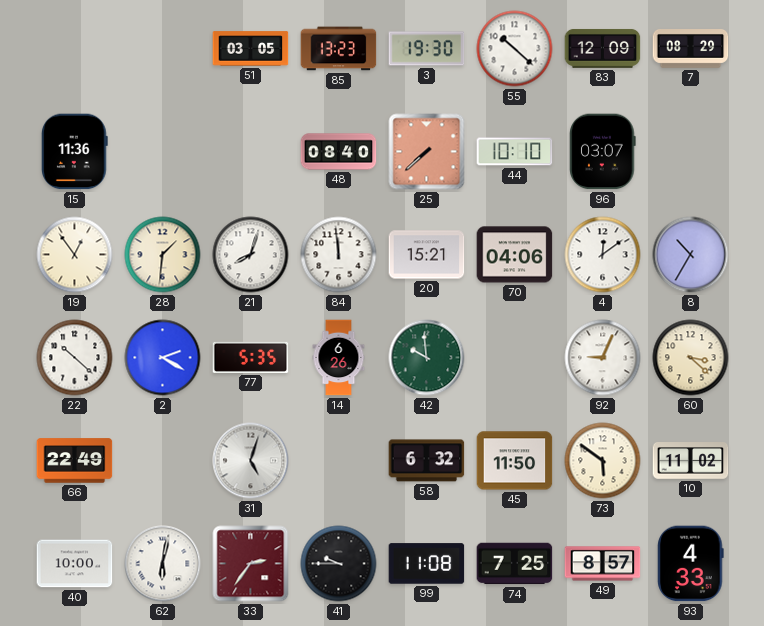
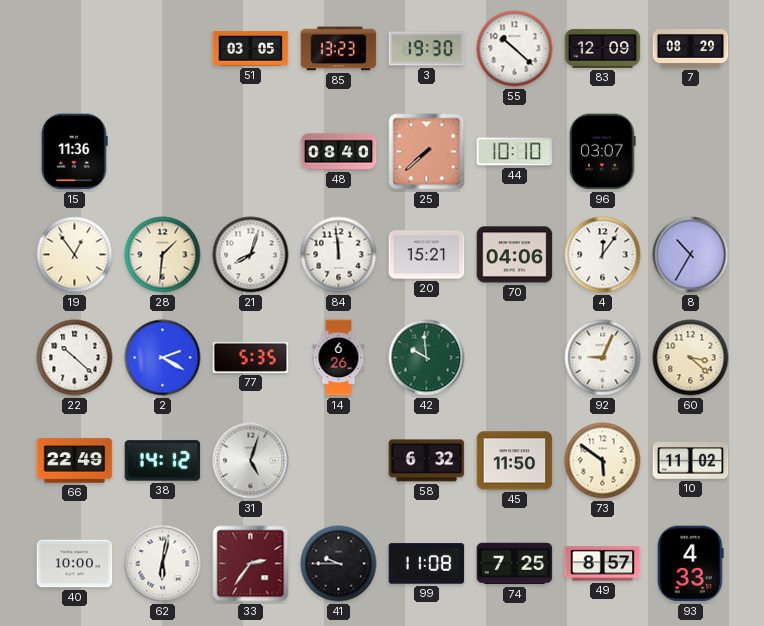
4: 12:09 -> 12:06 (603, 255)
38: none -> 14:12 (163, 461)
